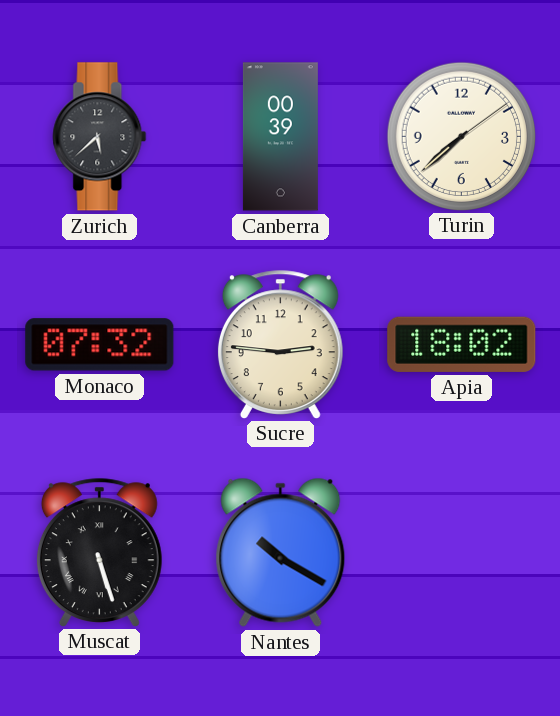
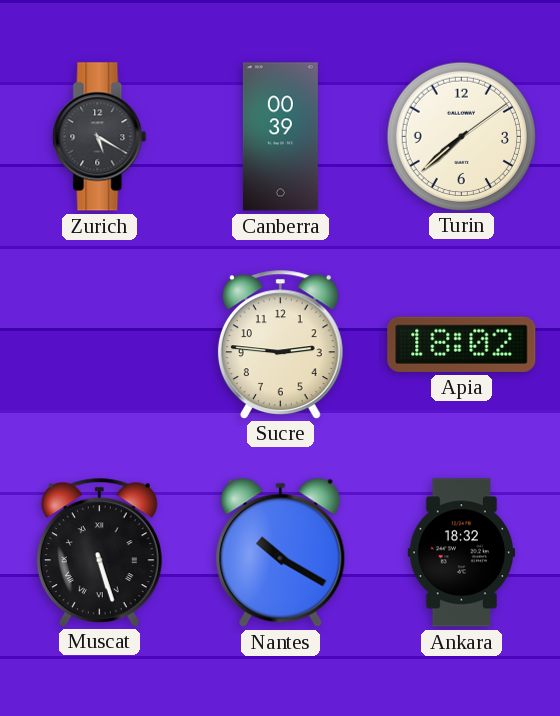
Zurich: 5:38 -> 5:20 (100, 137)
Monaco: 07:32 -> none (100, 345)
Ankara: none -> 18:32 (461, 553)
